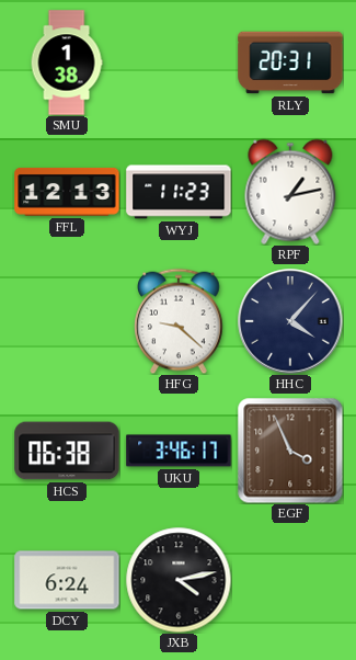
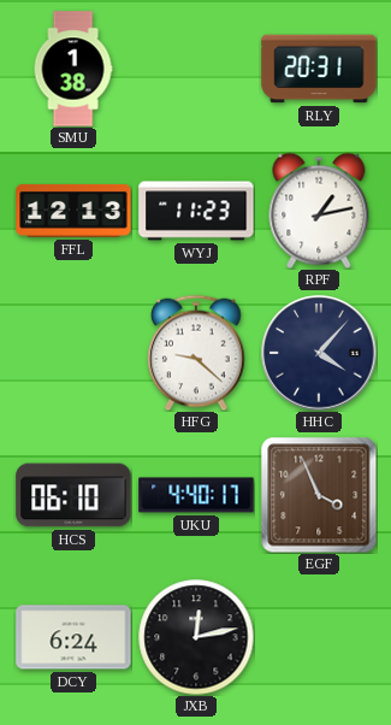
HCS: 06:38 -> 06:10 (73, 495)
UKU: 3:46 -> 4:40 (196, 495)
JXB: 4:13 -> 12:13 (196, 637)
